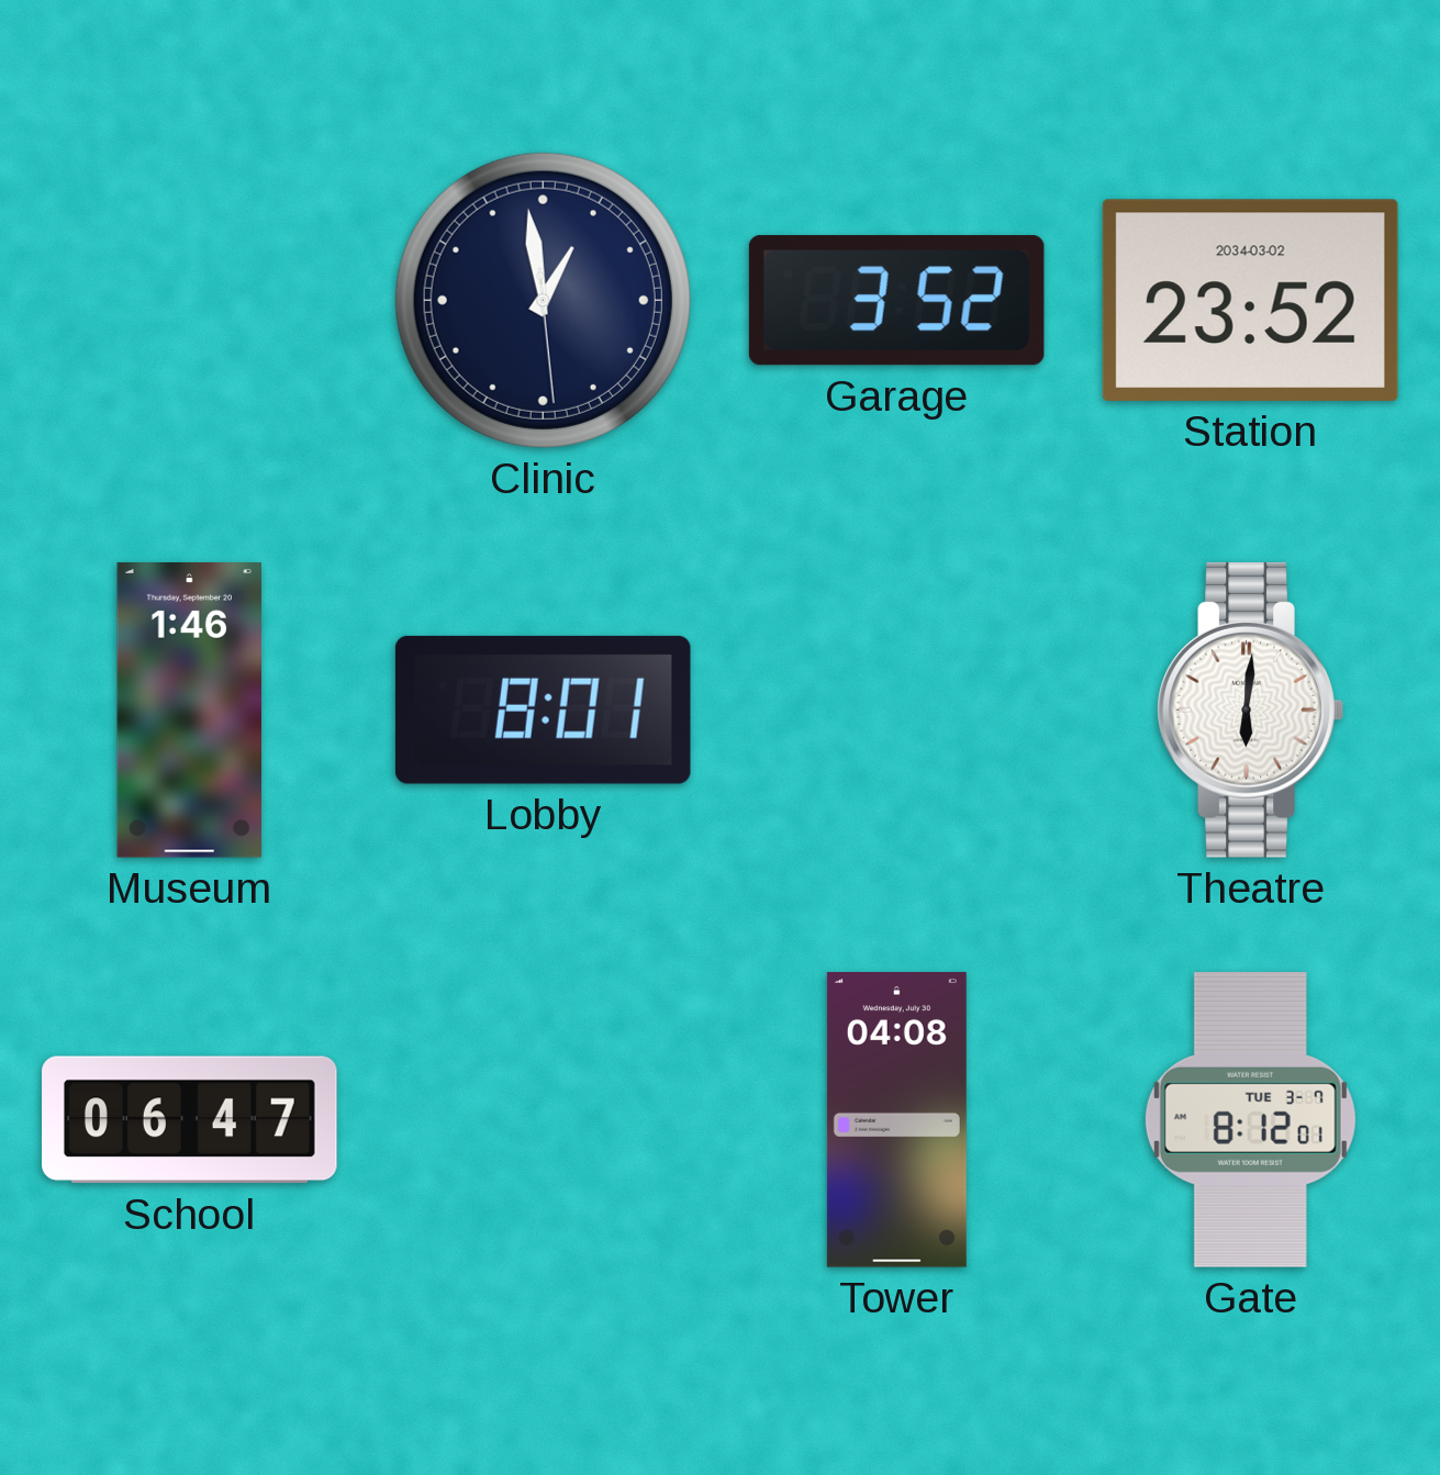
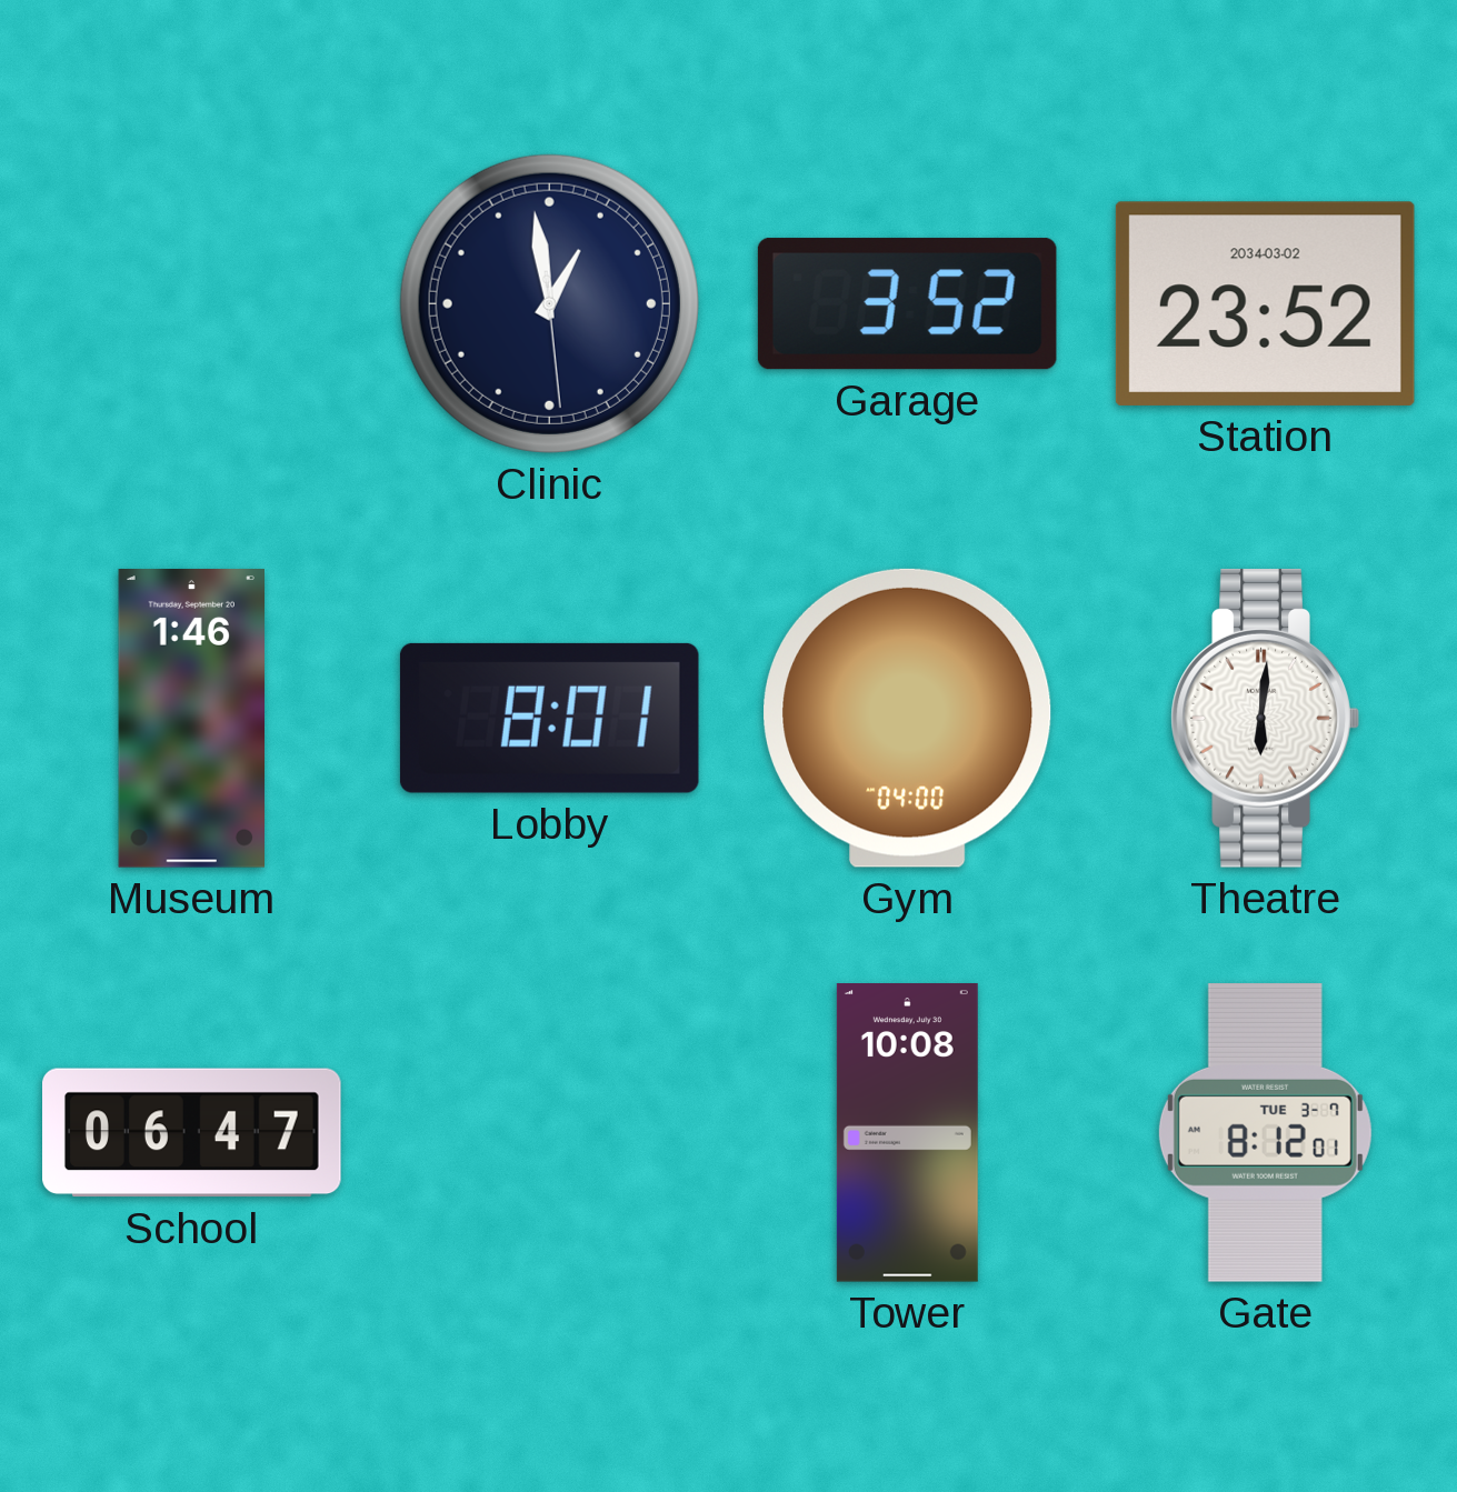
Gym: none -> 04:00 (908, 718)
Tower: 04:08 -> 10:08 (907, 1133)
